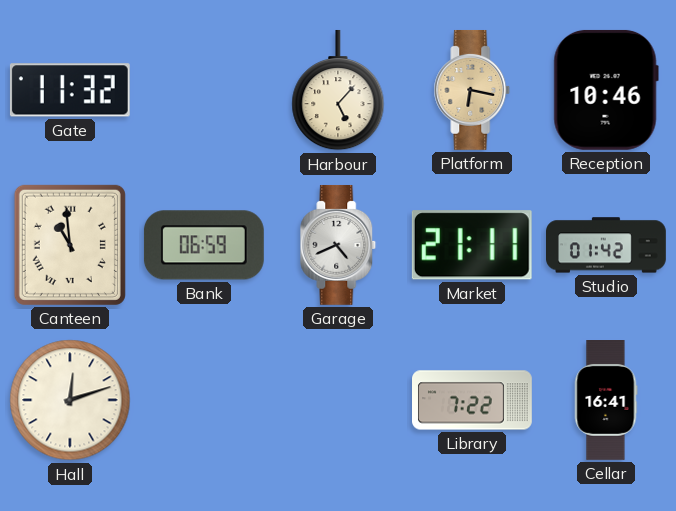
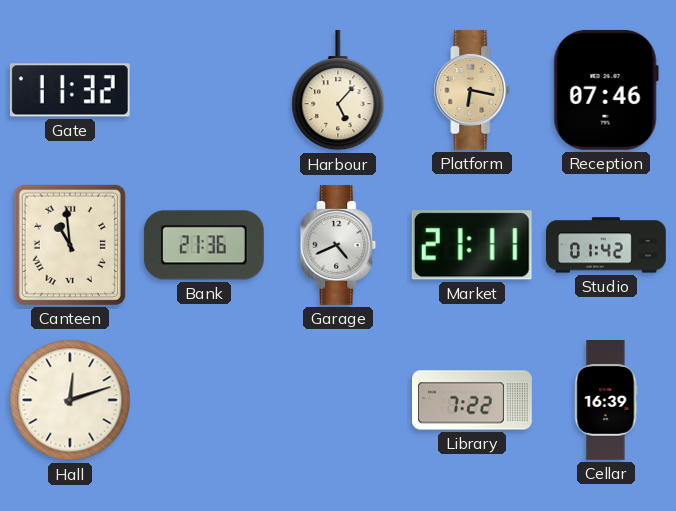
Reception: 10:46 -> 07:46 (606, 90)
Bank: 06:59 -> 21:36 (204, 245)
Cellar: 16:41 -> 16:39 (606, 401)
